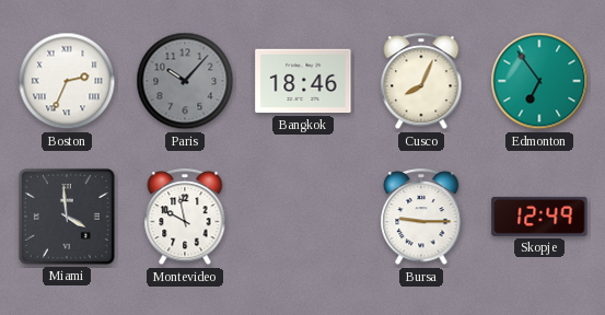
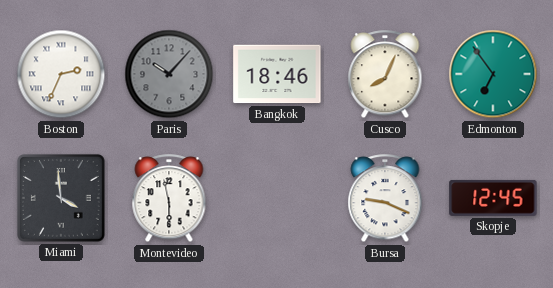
Montevideo: 9:58 -> 5:58 (169, 199)
Bursa: 9:15 -> 9:19 (385, 199)
Skopje: 12:49 -> 12:45 (493, 198)
